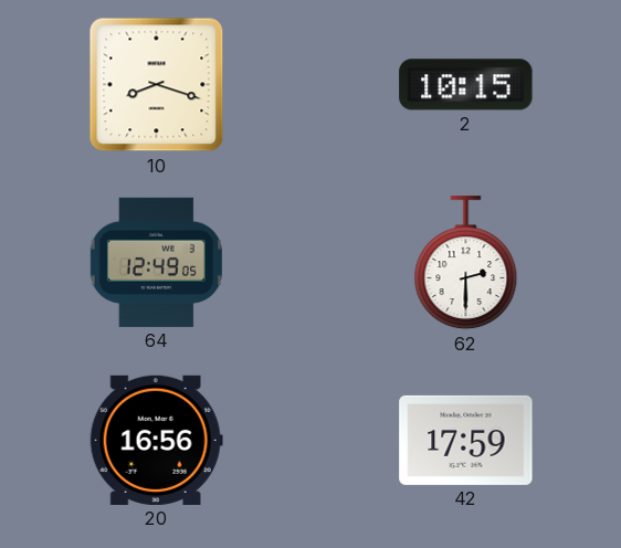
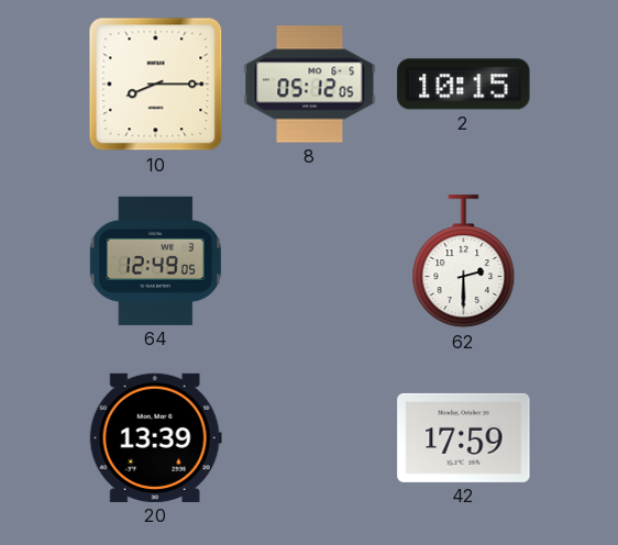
10: 8:18 -> 8:15 (156, 85)
8: none -> 05:12 (310, 85)
20: 16:56 -> 13:39 (155, 437)
